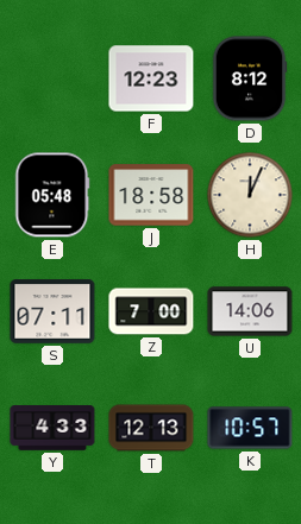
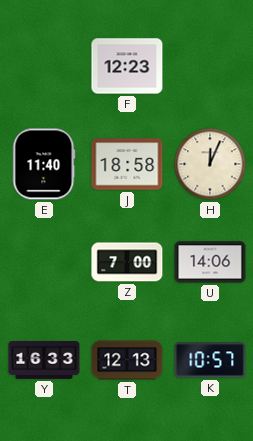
D: 8:12 -> none (250, 78)
E: 05:48 -> 11:40 (44, 164)
S: 07:11 -> none (52, 311)
Y: 4:33 -> 16:33 (44, 361)
